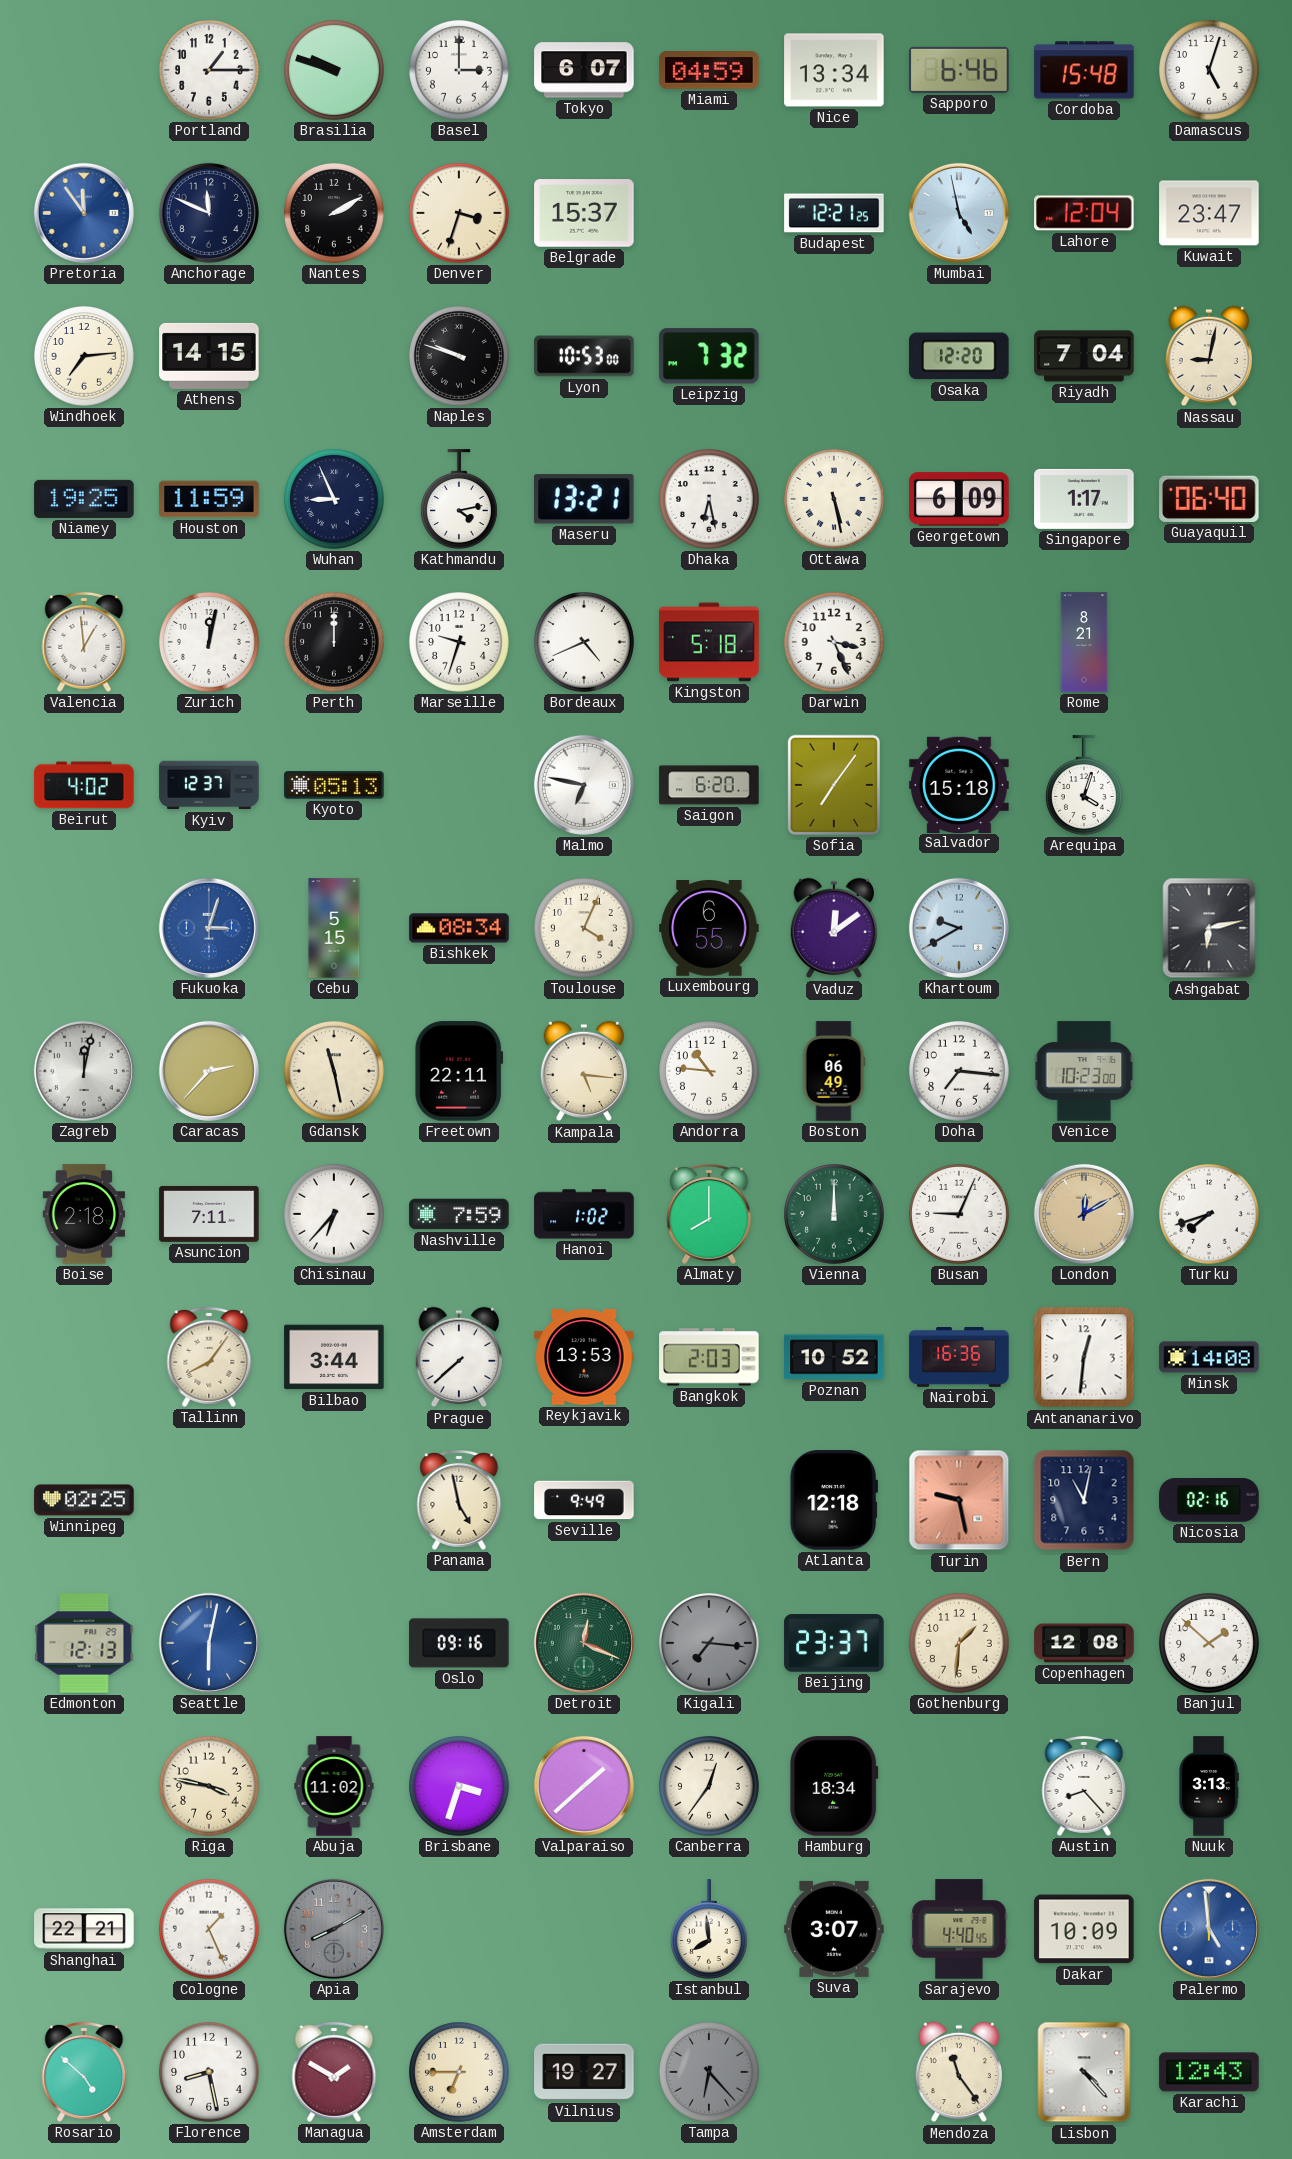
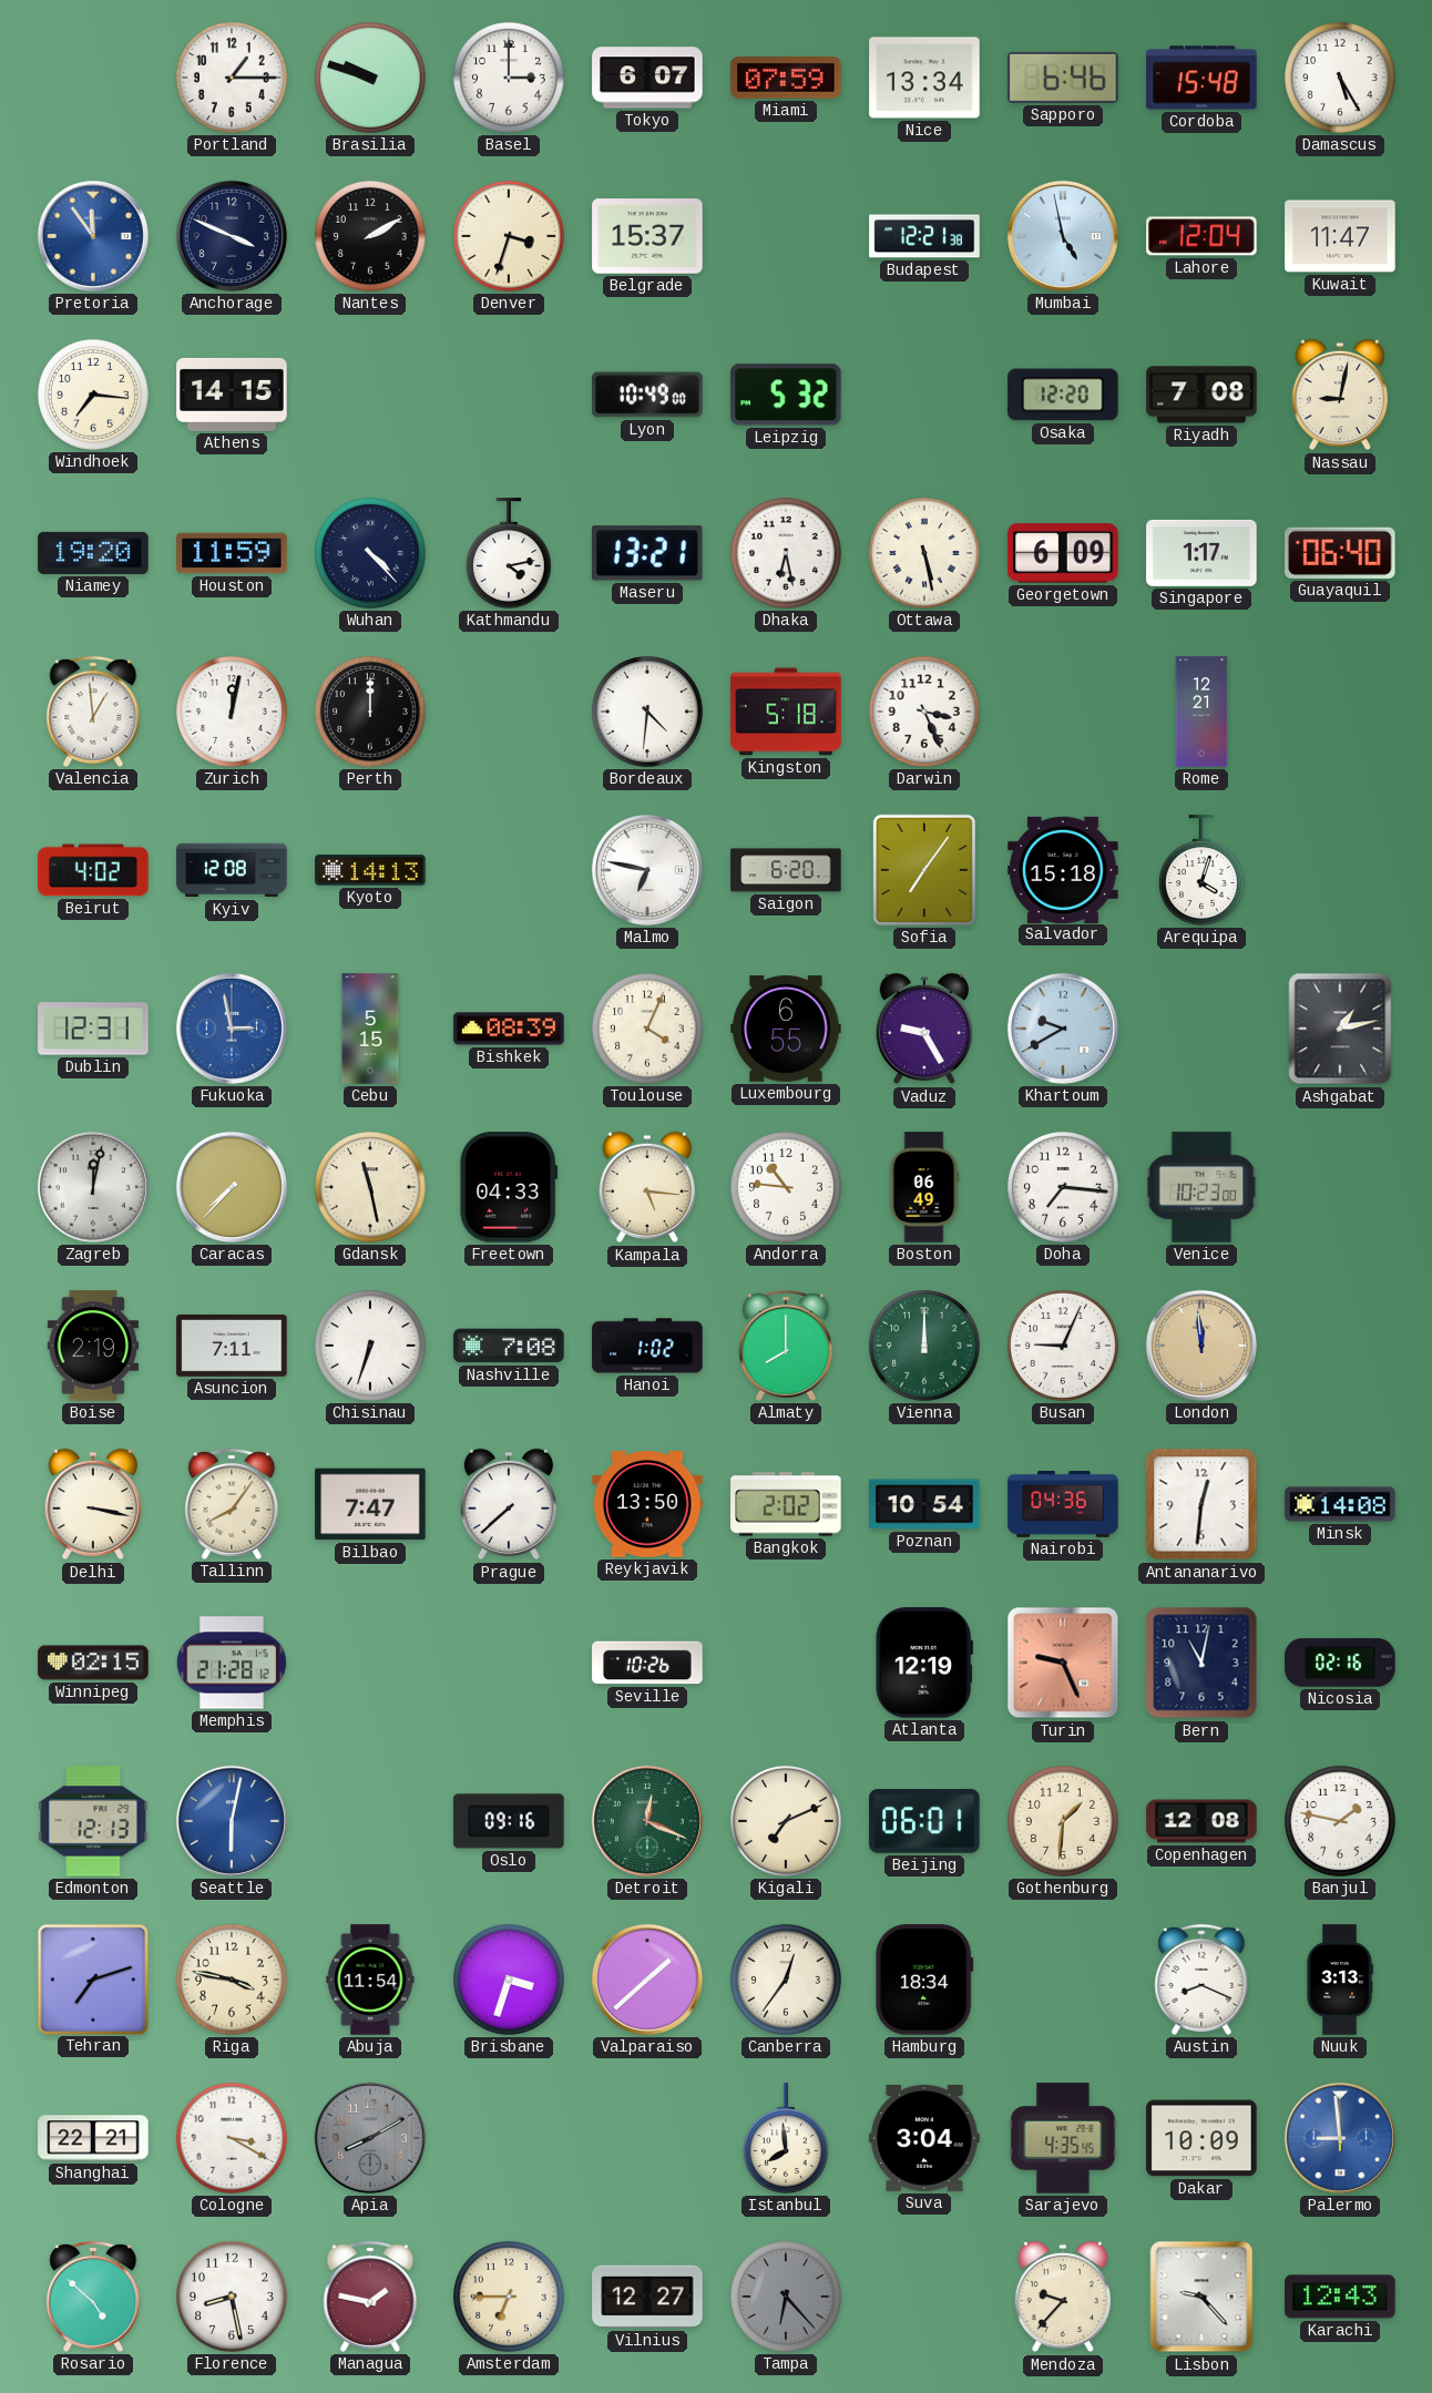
Miami: 04:59 -> 07:59 (786, 78)
Damascus: 5:03 -> 5:25 (1341, 79)
Anchorage: 11:49 -> 3:49 (232, 236)
Budapest: 12:21:25 -> 12:21:38 (924, 236)
Kuwait: 23:47 -> 11:47 (1340, 236)
Windhoek: 7:14 -> 7:16 (94, 396)
Naples: 9:48 -> none (460, 357)
Lyon: 10:53 -> 10:49 (647, 395)
Leipzig: 7:32 -> 5:32 (787, 395)
Riyadh: 7:04 -> 7:08 (1201, 395)
Niamey: 19:25 -> 19:20 (93, 553)
Wuhan: 8:56 -> 4:23 (371, 554)
Marseille: 9:33 -> none (460, 643)
Bordeaux: 4:41 -> 4:31 (648, 713)
Rome: 8:21 -> 12:21 (1201, 712)
Kyiv: 12:37 -> 12:08 (232, 870)
Kyoto: 05:13 -> 14:13 (370, 870)
Dublin: none -> 12:31 (93, 1029)
Fukuoka: 3:03 -> 2:58 (232, 1029)
Bishkek: 08:34 -> 08:39 (509, 1029)
Vaduz: 12:09 -> 9:25 (923, 1029)
Ashgabat: 6:13 -> 1:13 (1340, 1029)
Caracas: 2:37 -> 7:37 (232, 1187)
Freetown: 22:11 -> 04:33 (509, 1187)
Boise: 2:18 -> 2:19 (93, 1346)
Chisinau: 6:37 -> 6:33 (371, 1347)
Nashville: 7:59 -> 7:08 (509, 1346)
London: 12:10 -> 11:59 (1201, 1346)
Turku: 7:42 -> none (1210, 1215)
Delhi: none -> 3:17 (92, 1504)
Bilbao: 3:44 -> 7:47 (370, 1504)
Reykjavik: 13:53 -> 13:50 (647, 1504)
Bangkok: 2:03 -> 2:02 (786, 1504)
Poznan: 10:52 -> 10:54 (924, 1504)
Nairobi: 16:36 -> 04:36 (1063, 1505)
Winnipeg: 02:25 -> 02:15 (93, 1663)
Memphis: none -> 21:28 (232, 1663)
Panama: 4:58 -> none (459, 1500)
Seville: 9:49 -> 10:26 (647, 1663)
Atlanta: 12:18 -> 12:19 (924, 1663)
Turin: 9:28 -> 9:26 (1063, 1663)
Kigali: 7:16 -> 7:11 (787, 1822)
Kigali dial: grey -> cream (787, 1822)
Beijing: 23:37 -> 06:01 (924, 1821)
Banjul: 1:52 -> 1:47 (1341, 1822)
Tehran: none -> 7:12 (92, 1978)
Abuja: 11:02 -> 11:54 (370, 1980)
Austin: 8:23 -> 8:19 (1201, 1980)
Cologne: 1:26 -> 3:20 (233, 2139)
Suva: 3:07 -> 3:04 (924, 2138)
Sarajevo: 4:40 -> 4:35 (1063, 2138)
Palermo: 4:59 -> 8:59 (1340, 2138)
Managua: 1:50 -> 1:47 (370, 2297)
Vilnius: 19:27 -> 12:27 (647, 2297)
Mendoza: 11:24 -> 9:37 (1062, 2297)
Lisbon: 4:23 -> 9:23 (1201, 2297)
